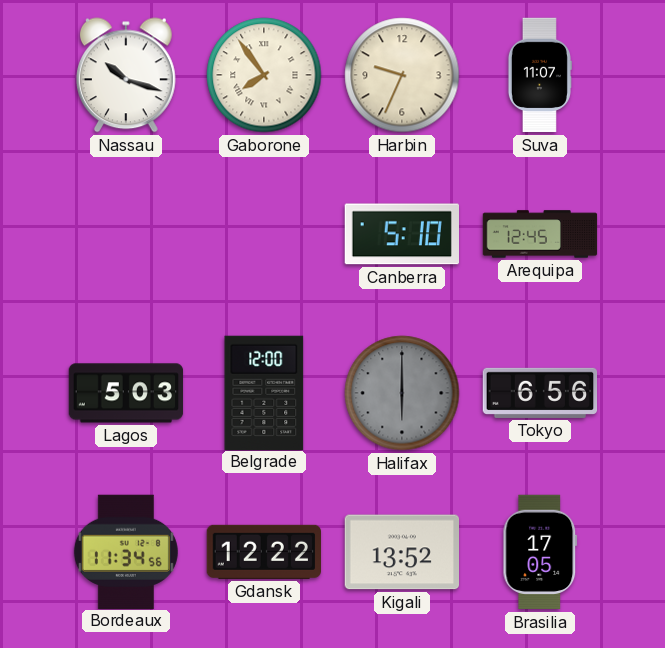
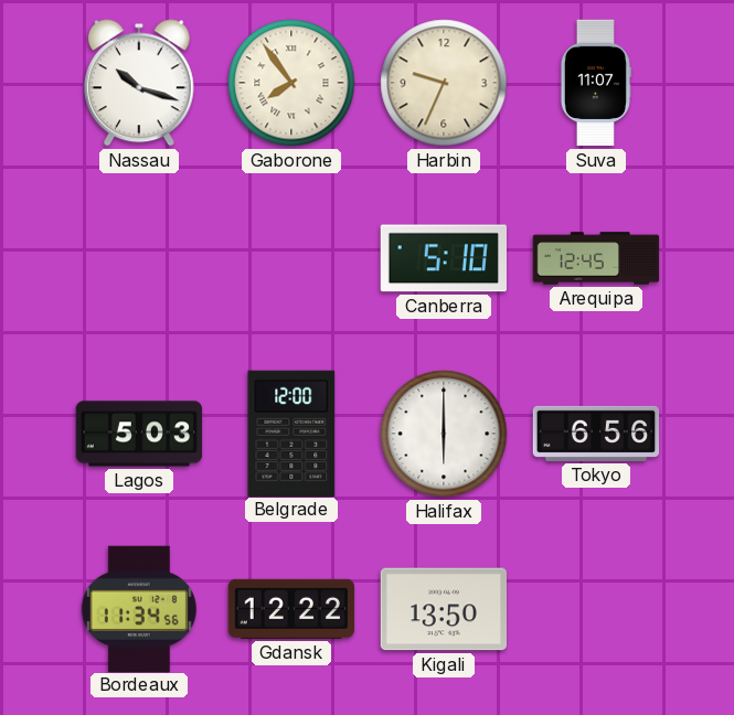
Halifax dial: grey -> white (444, 434)
Kigali: 13:52 -> 13:50 (443, 609)
Brasilia: 17:05 -> none (540, 552)
